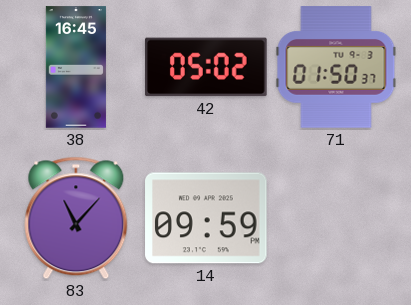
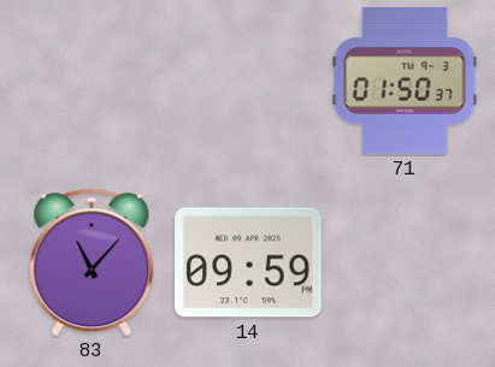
38: 16:45 -> none (76, 67)
42: 05:02 -> none (206, 67)
